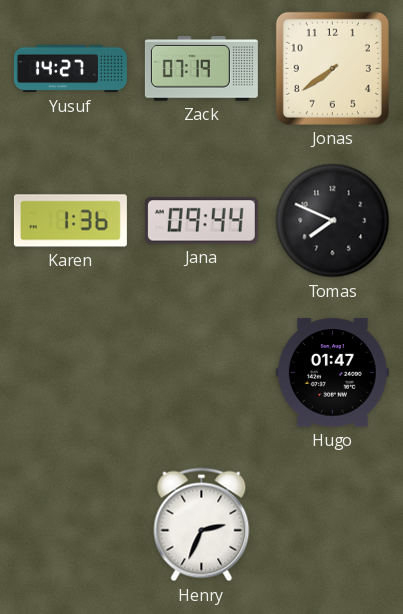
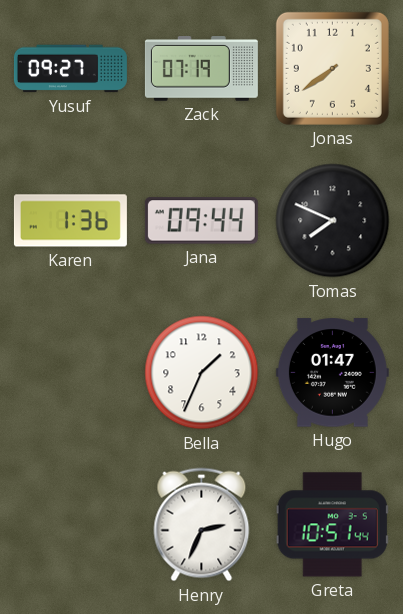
Yusuf: 14:27 -> 09:27 (70, 69)
Bella: none -> 1:34 (202, 373)
Greta: none -> 10:51 (332, 525)
